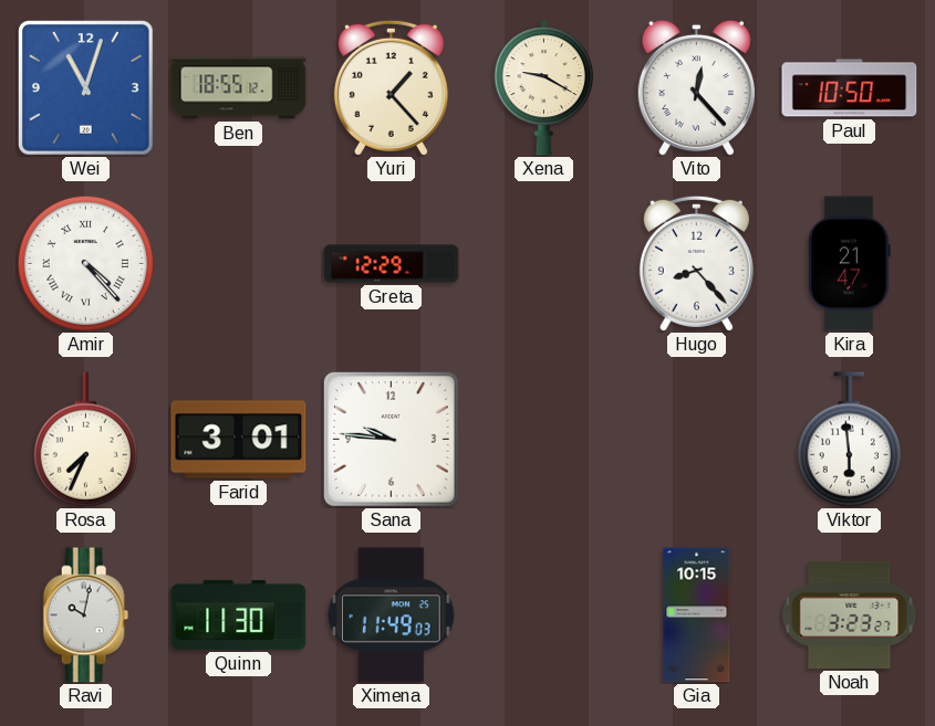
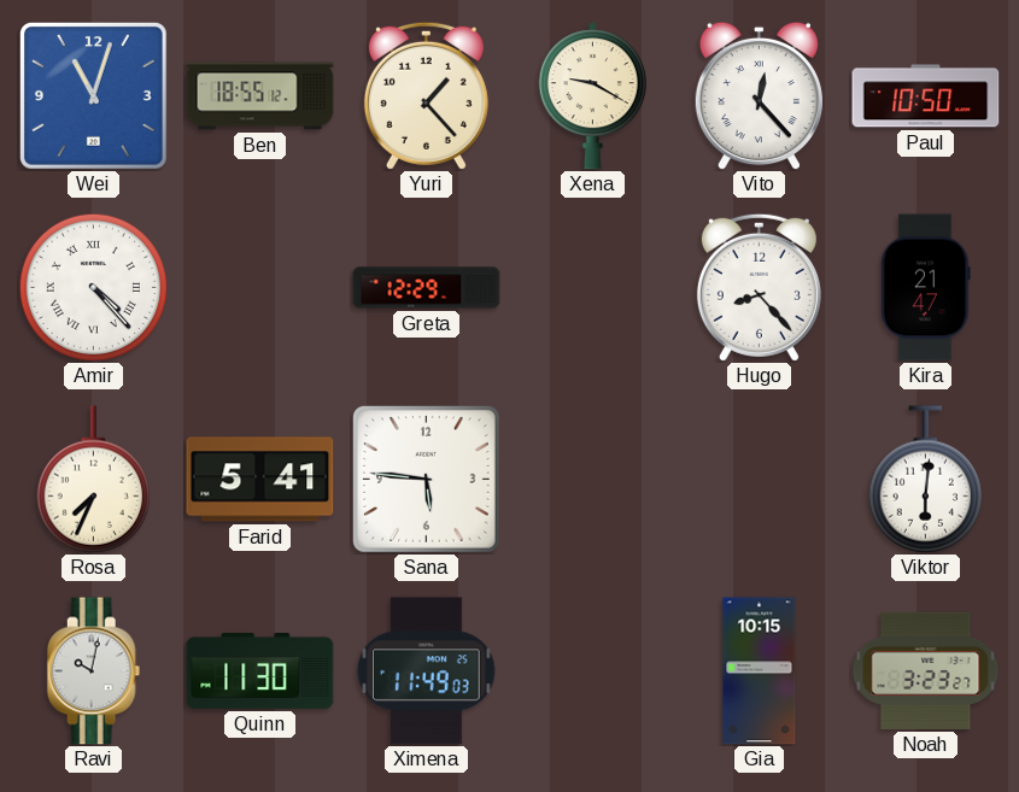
Farid: 3:01 -> 5:41 (260, 480)
Sana: 9:46 -> 5:46 (426, 479)
Viktor: 5:59 -> 6:01 (925, 480)
